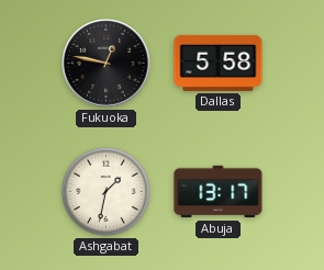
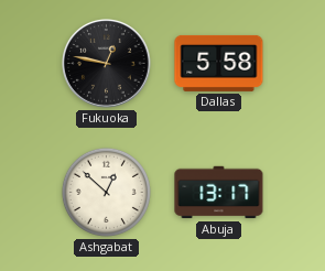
Ashgabat: 1:32 -> 12:52 (106, 192)
